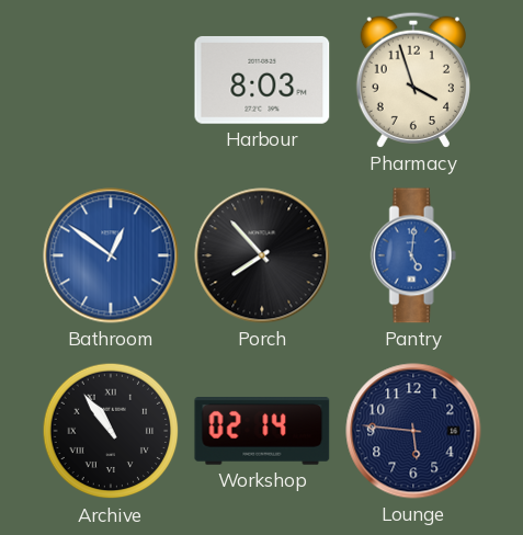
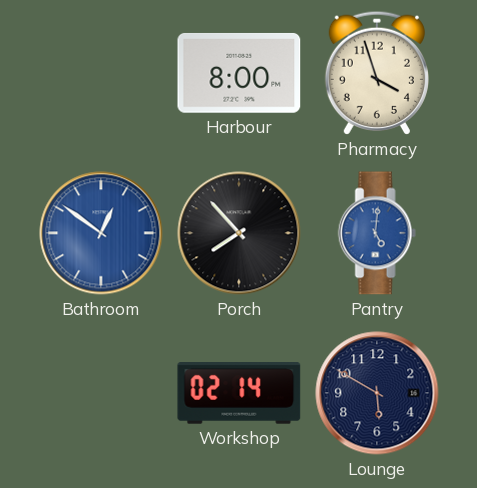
Harbour: 8:03 -> 8:00 (239, 73)
Archive: 10:54 -> none (111, 431)
Lounge: 5:46 -> 5:50 (377, 393)
